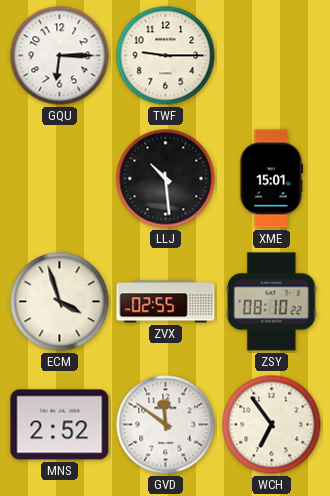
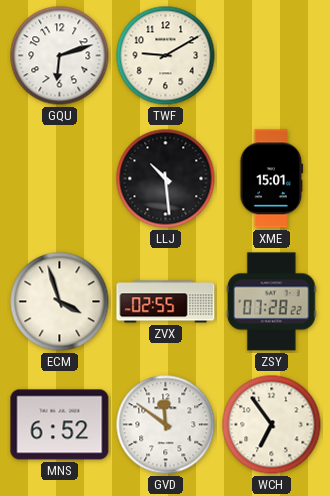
GQU: 6:15 -> 6:12 (60, 56)
TWF: 9:15 -> 9:10 (166, 56)
ZSY: 08:10 -> 07:28 (271, 302)
MNS: 2:52 -> 6:52 (60, 425)
